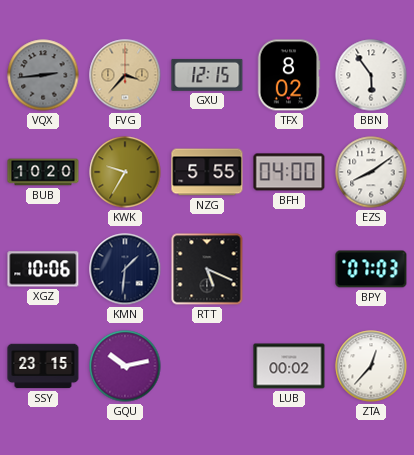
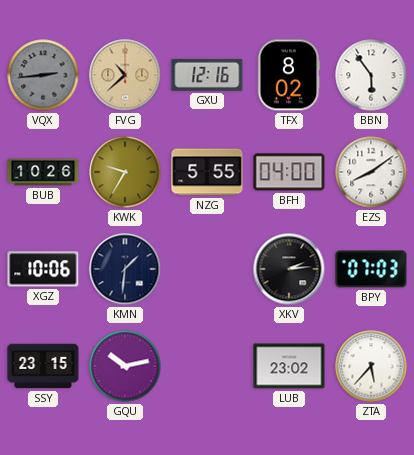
FVG: 3:37 -> 10:38 (125, 75)
GXU: 12:15 -> 12:16 (207, 75)
BUB: 10:20 -> 10:26 (43, 172)
RTT: 5:19 -> none (207, 269)
XKV: none -> 2:14 (289, 269)
LUB: 00:02 -> 23:02 (289, 366)
ZTA: 12:37 -> 5:37 (371, 366)
